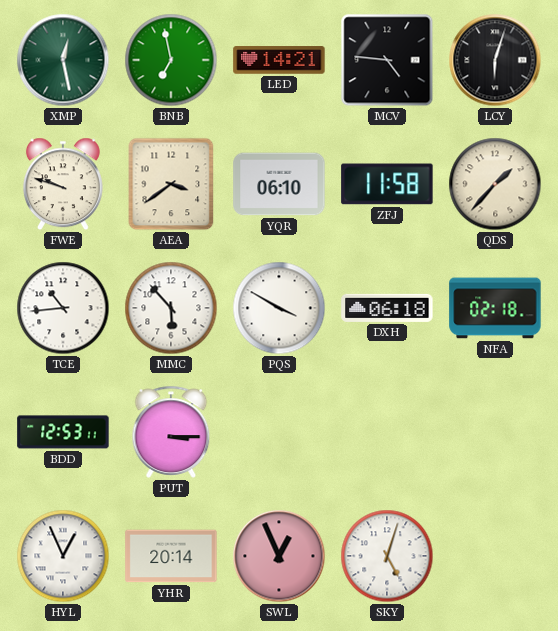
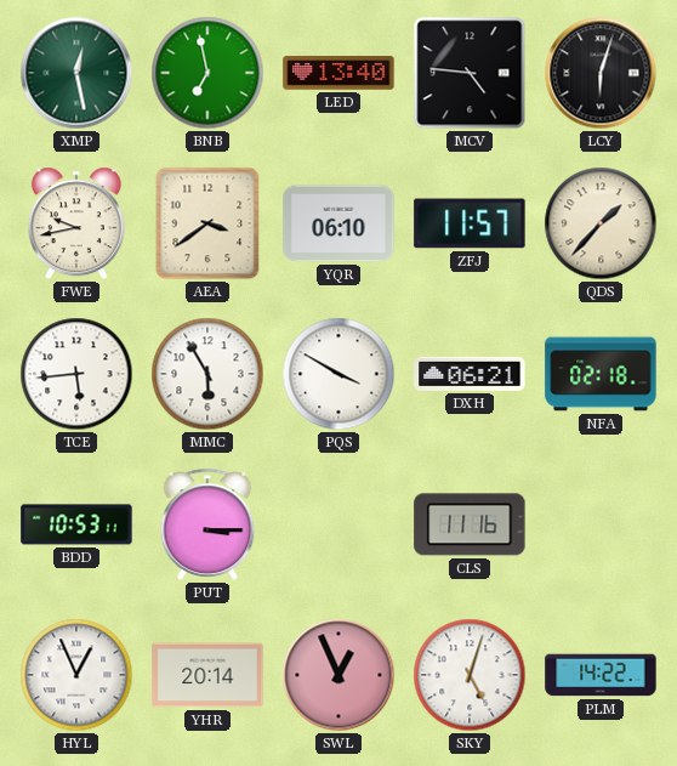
LED: 14:21 -> 13:40 (338, 73)
FWE: 9:48 -> 9:43 (76, 223)
ZFJ: 11:58 -> 11:57 (470, 223)
TCE: 10:44 -> 5:44 (76, 374)
MMC: 5:53 -> 5:55 (207, 374)
DXH: 06:18 -> 06:21 (470, 374)
BDD: 12:53 -> 10:53 (76, 524)
CLS: none -> 11:16 (470, 524)
PLM: none -> 14:22 (601, 675)
